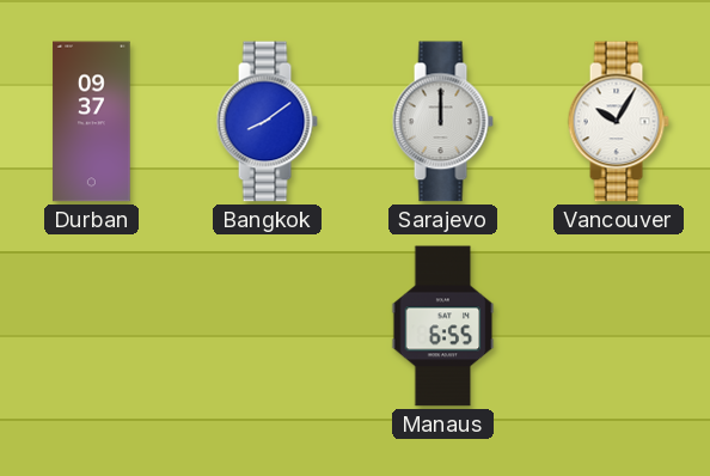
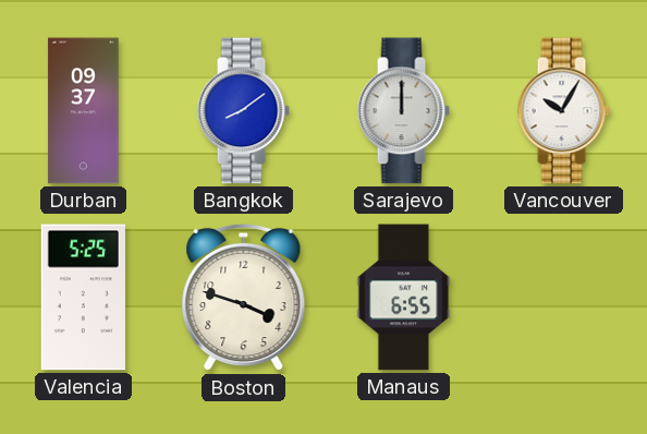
Valencia: none -> 5:25 (83, 298)
Boston: none -> 3:48 (244, 298)
